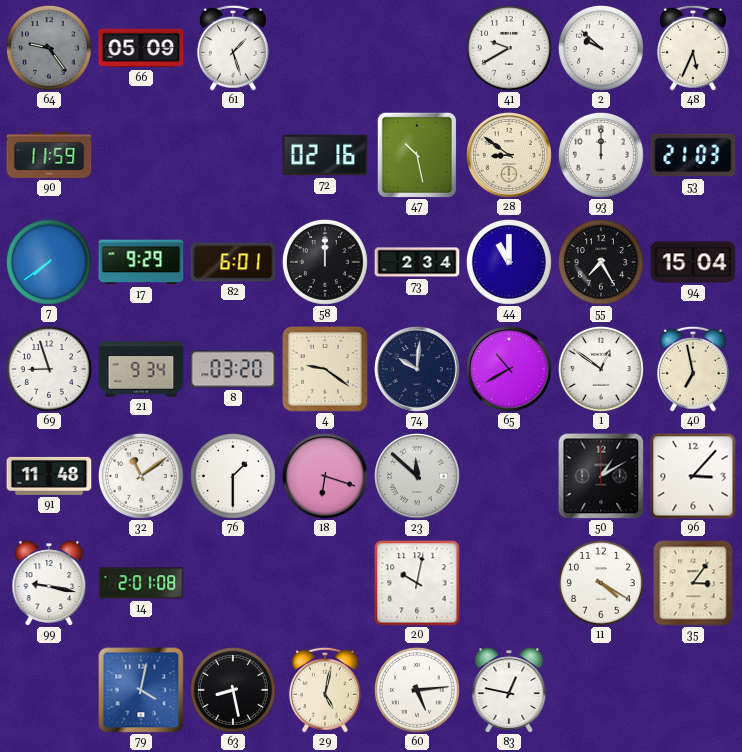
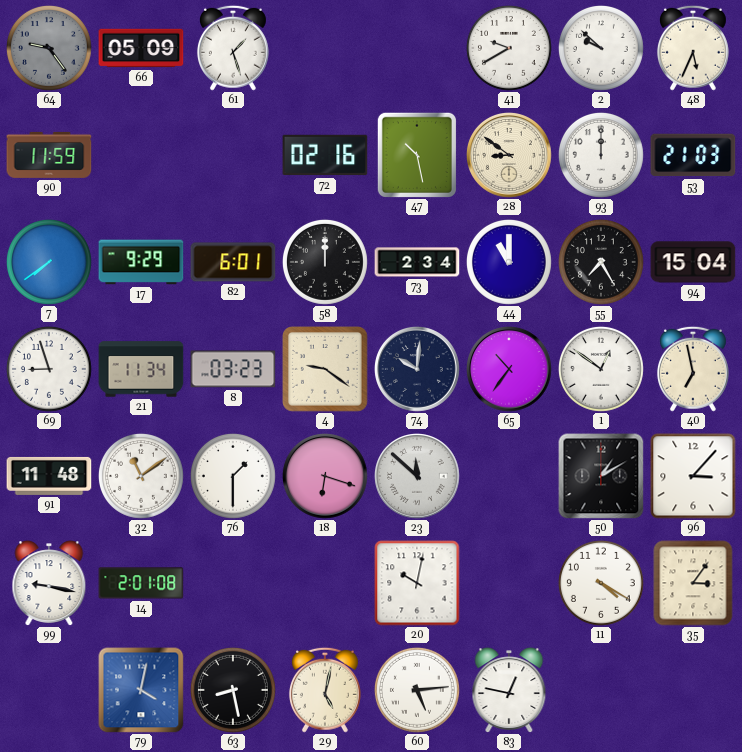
21: 9:34 -> 11:34 (141, 369)
8: 03:20 -> 03:23 (233, 369)
65: 10:40 -> 10:36 (510, 370)
